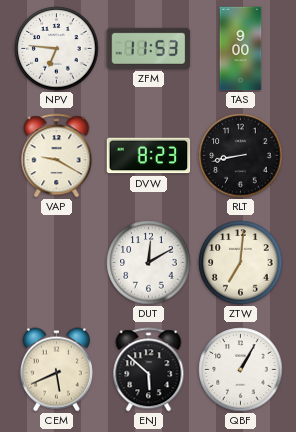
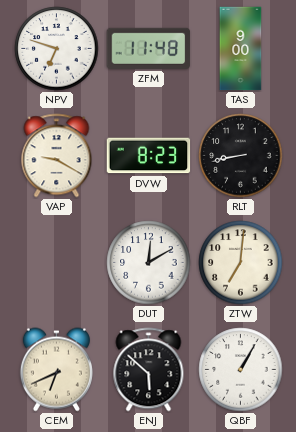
NPV: 6:46 -> 6:48 (57, 49)
ZFM: 11:53 -> 11:48 (149, 48)
CEM: 5:41 -> 6:41 (56, 370)
